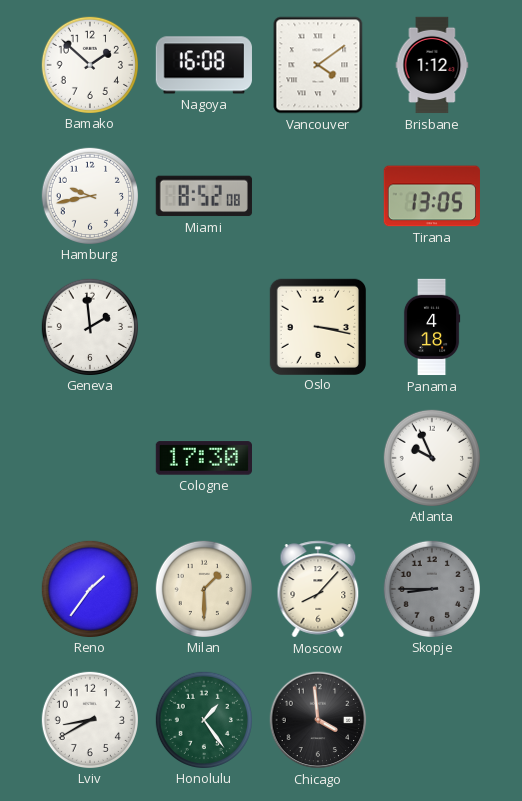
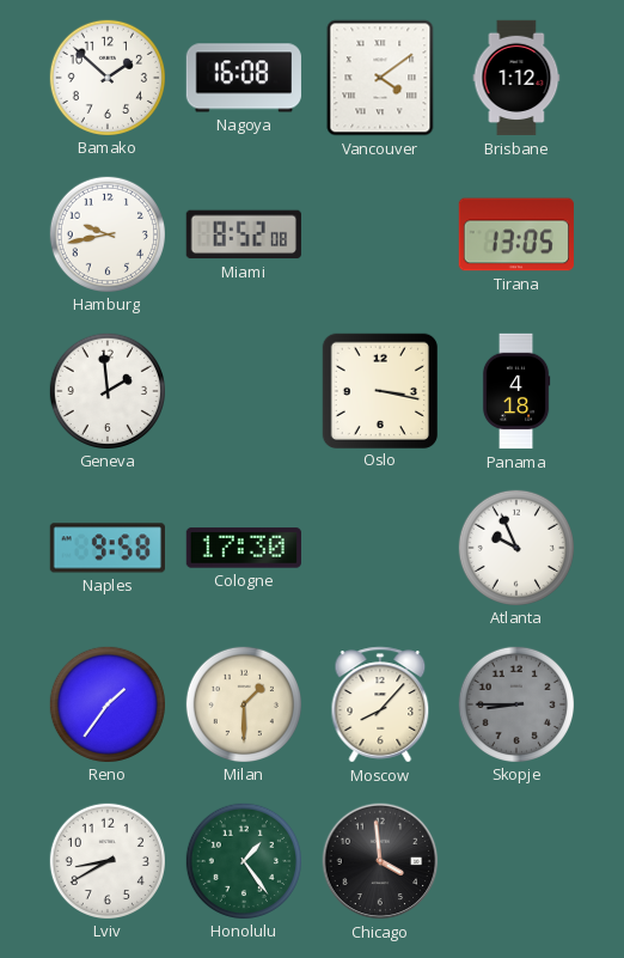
Naples: none -> 9:58 (106, 548)
